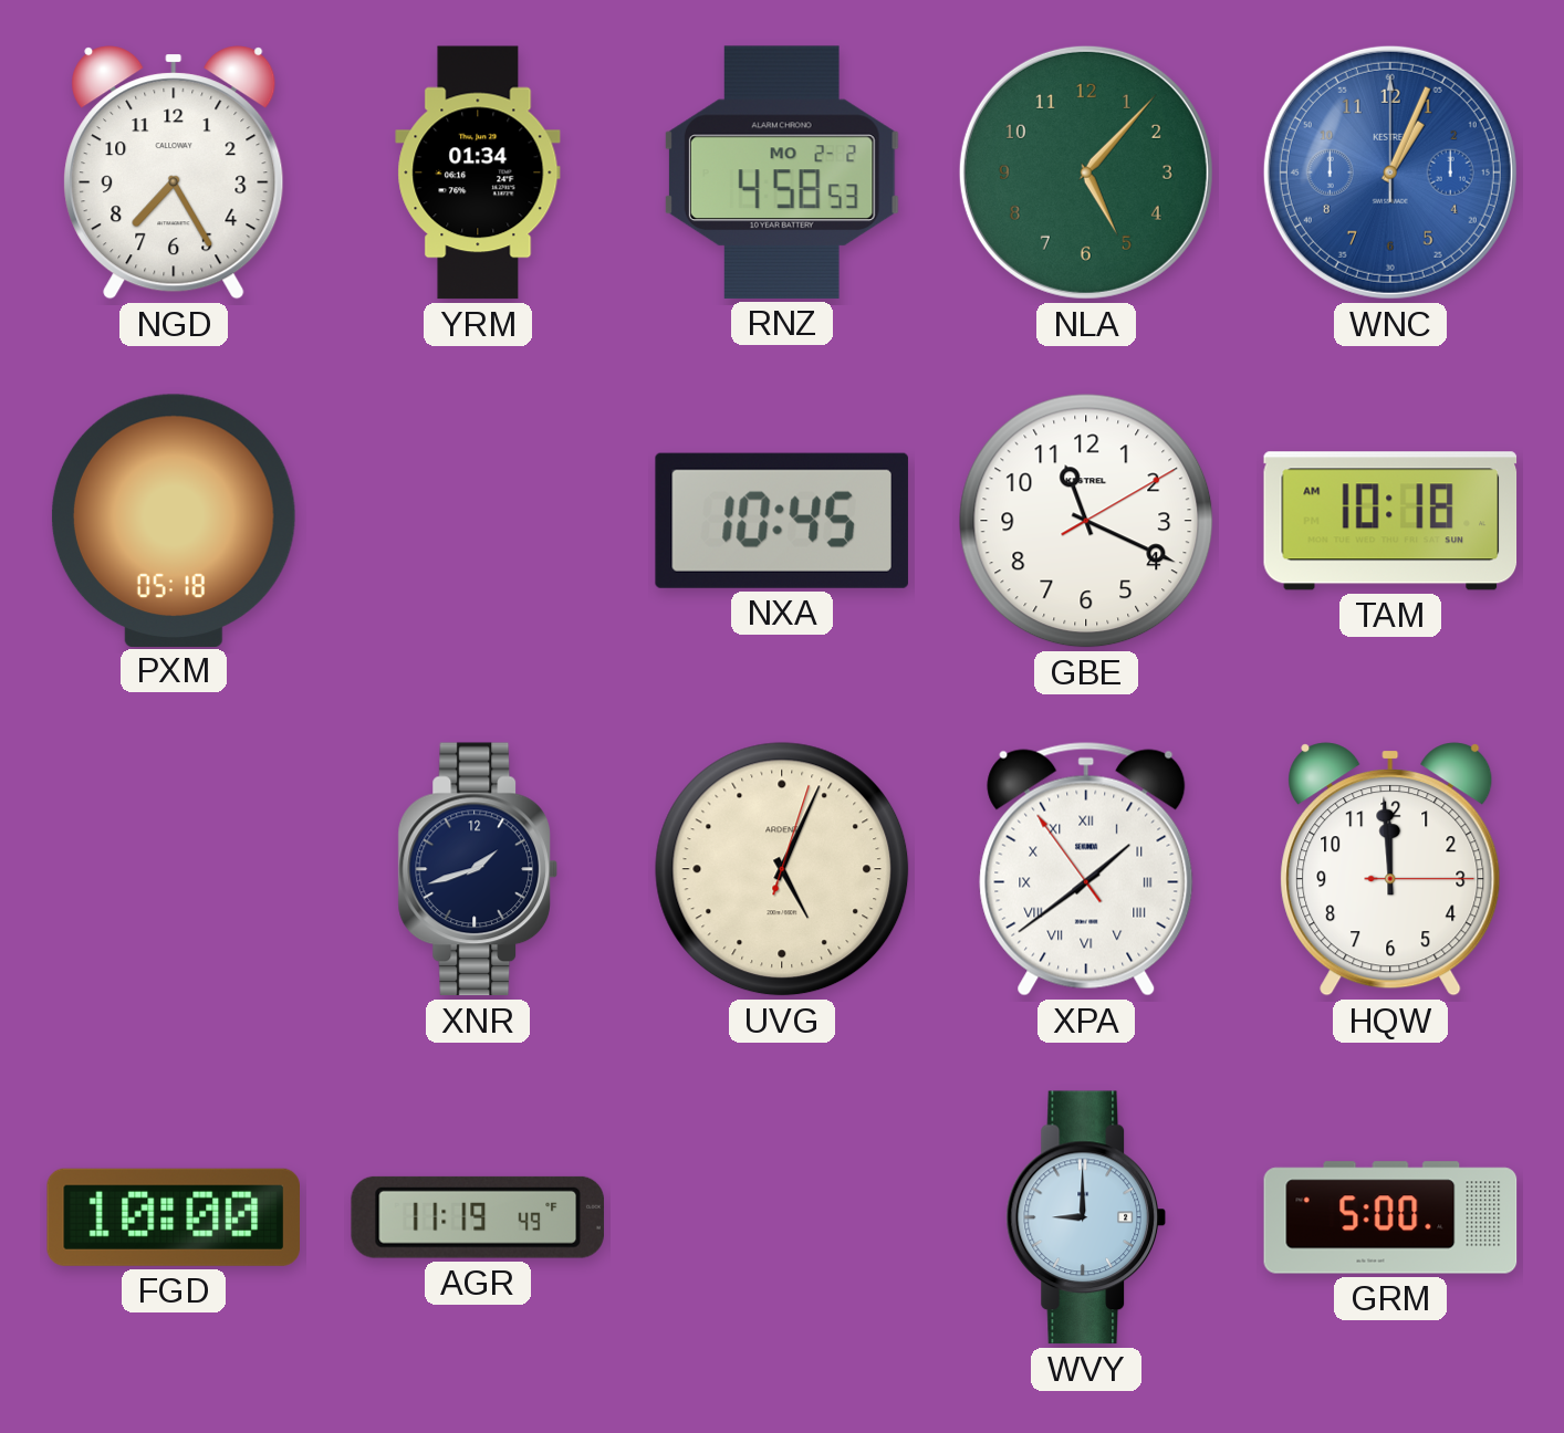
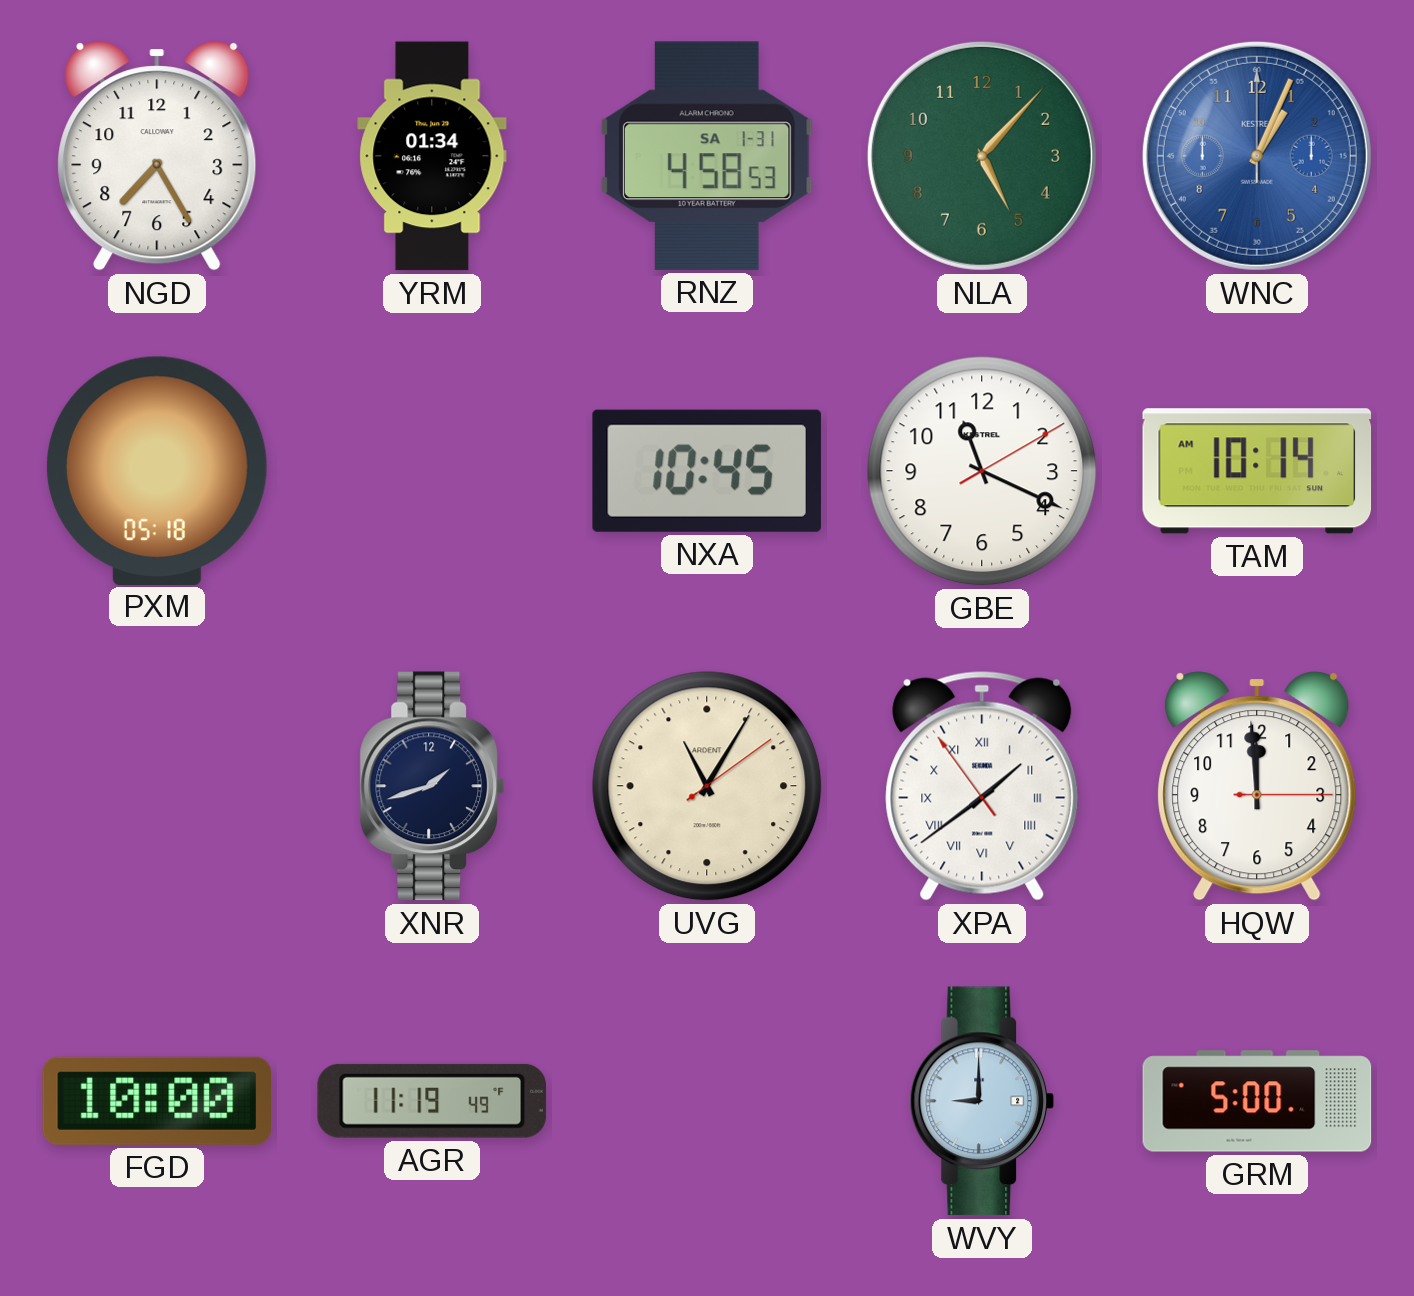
RNZ date: MO 2-2 -> SA 1-31 (707, 156)
TAM: 10:18 -> 10:14 (1257, 471)
UVG: 5:04 -> 11:05 (707, 786)
